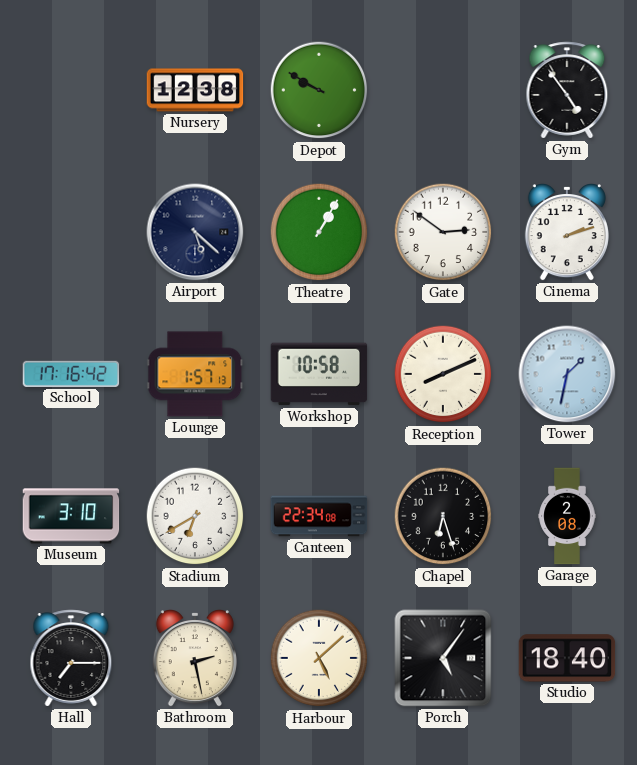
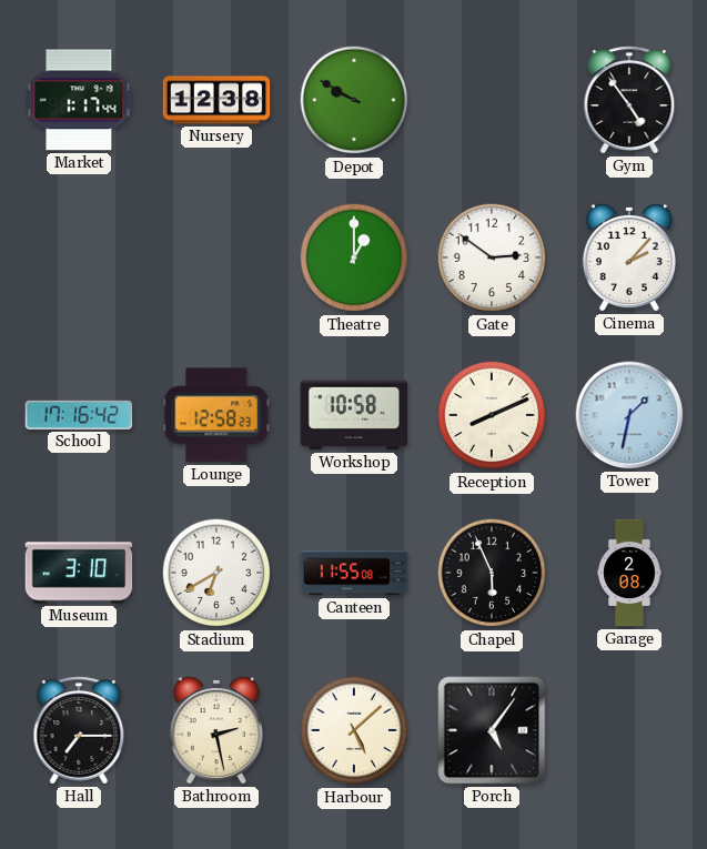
Market: none -> 1:17 (79, 100)
Airport: 5:22 -> none (195, 232)
Theatre: 1:05 -> 1:00 (354, 257)
Cinema: 2:12 -> 2:07 (629, 259)
Lounge: 1:57 -> 12:58 (216, 415)
Canteen: 22:34 -> 11:55 (354, 573)
Chapel: 6:27 -> 5:56 (492, 573)
Studio: 18:40 -> none (567, 658)
